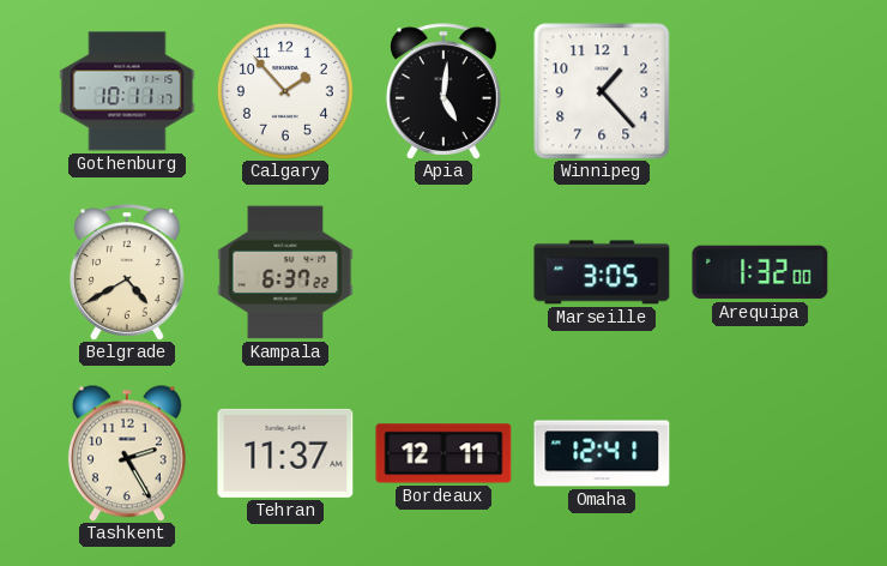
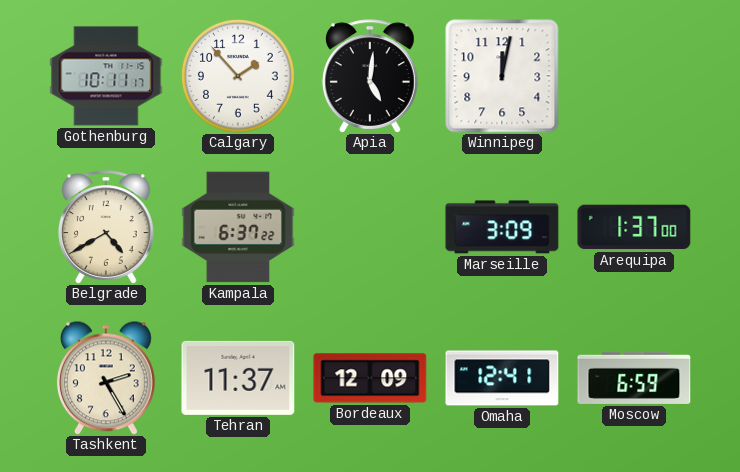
Winnipeg: 1:23 -> 12:02 (502, 76)
Marseille: 3:05 -> 3:09 (502, 227)
Arequipa: 1:32 -> 1:37 (634, 227)
Bordeaux: 12:11 -> 12:09 (370, 378)
Moscow: none -> 6:59 (634, 378)
